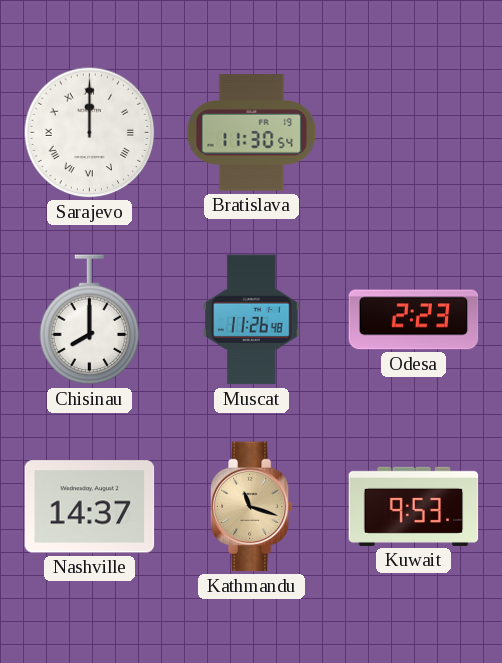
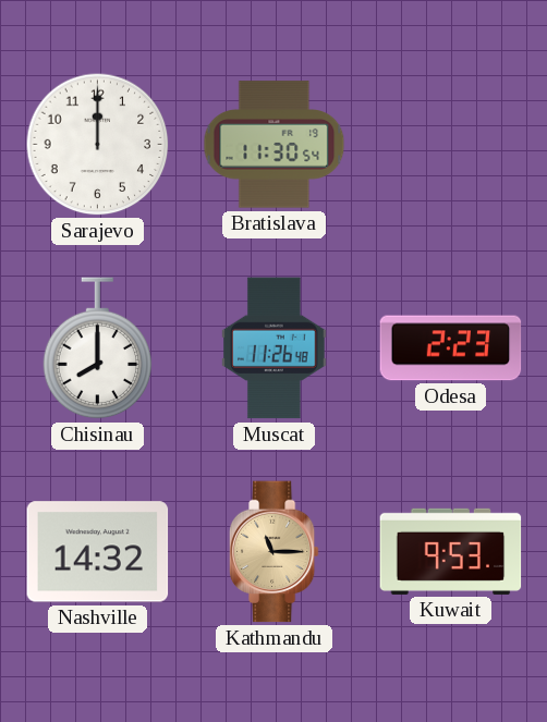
Sarajevo numerals: Roman -> Arabic (98, 145)
Nashville: 14:37 -> 14:32 (98, 552)
Kathmandu: 11:18 -> 11:15 (273, 552)
